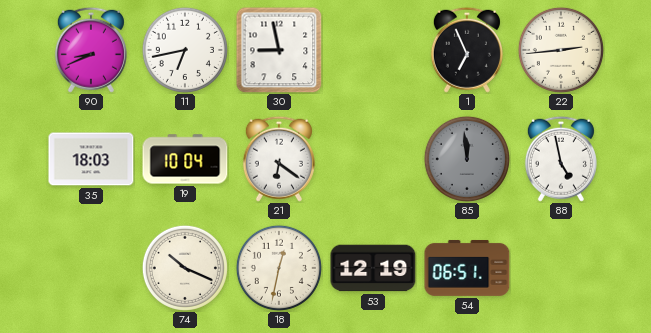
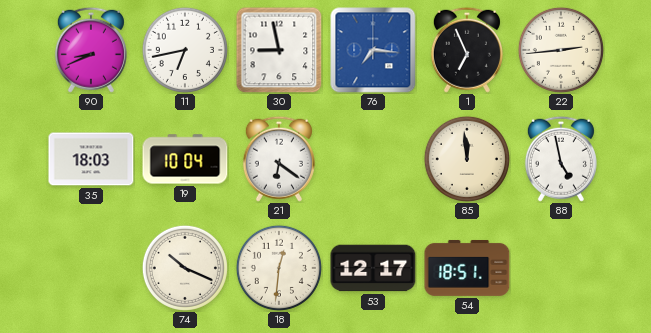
76: none -> 7:16 (373, 50)
85 dial: grey -> cream (467, 159)
18: 12:32 -> 12:31 (279, 268)
53: 12:19 -> 12:17 (373, 268)
54: 06:51 -> 18:51 (467, 268)
